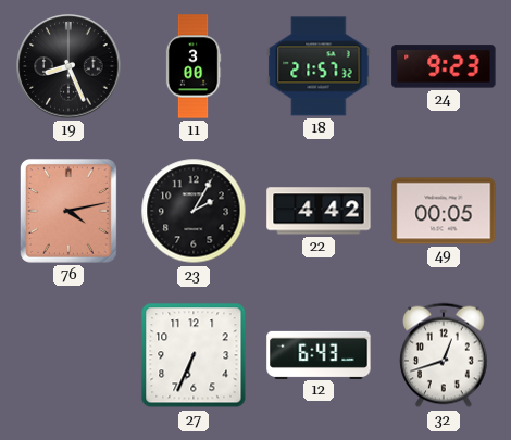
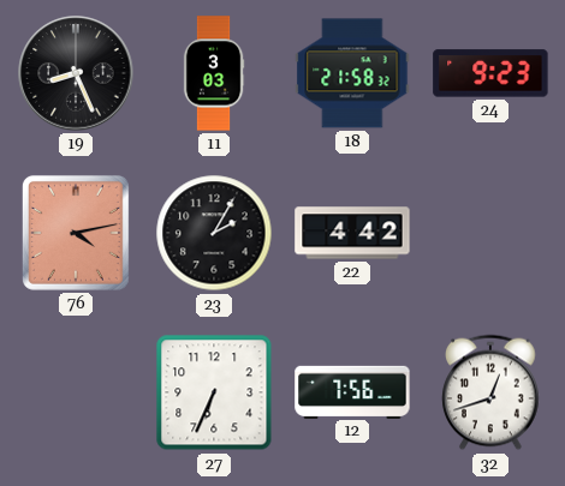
11: 3:00 -> 3:03 (214, 73)
18: 21:57 -> 21:58 (352, 73)
49: 00:05 -> none (444, 211)
12: 6:43 -> 7:56 (352, 391)
